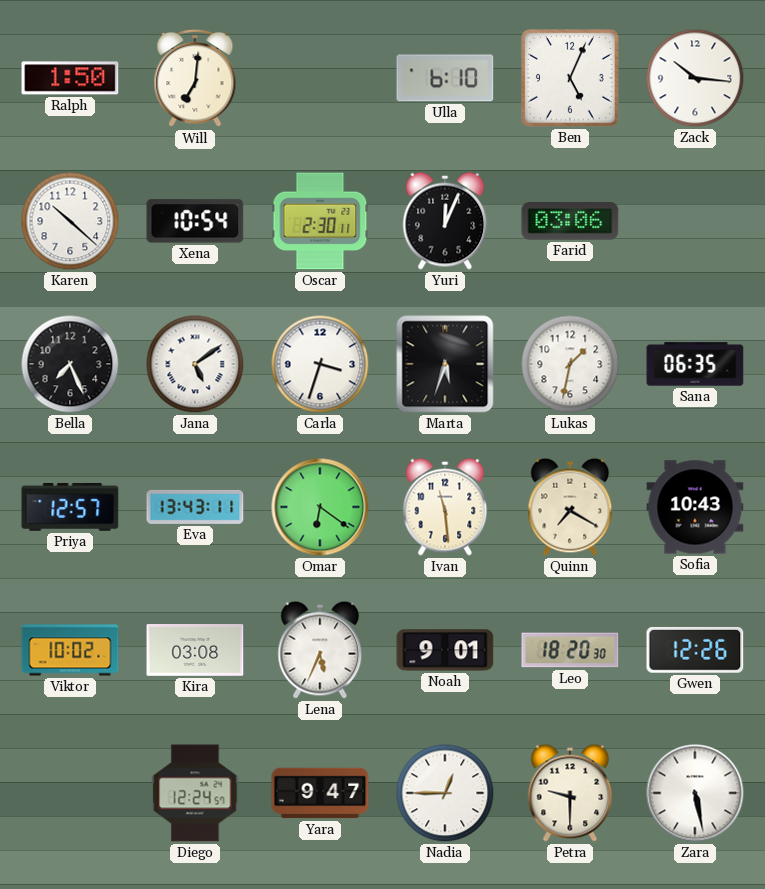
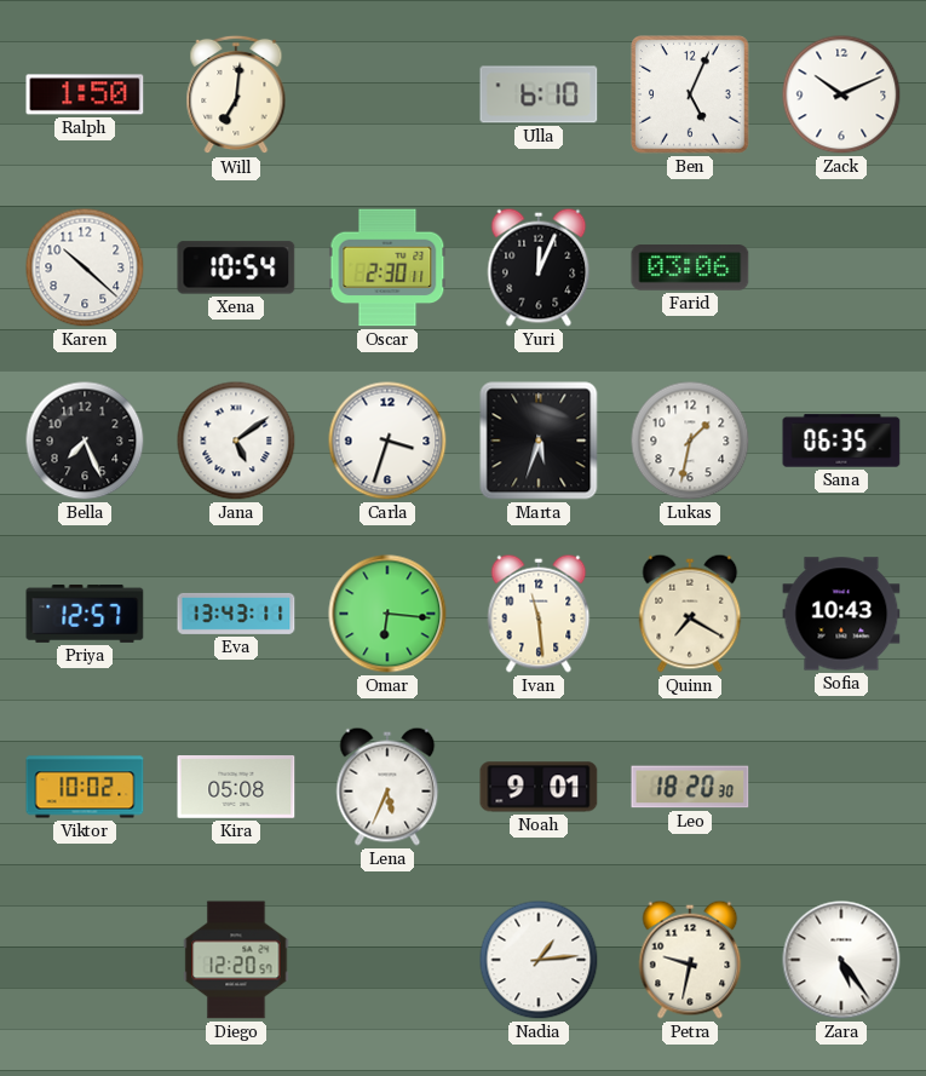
Zack: 10:16 -> 10:11 (841, 94)
Omar: 6:21 -> 6:16 (387, 614)
Kira: 03:08 -> 05:08 (236, 788)
Gwen: 12:26 -> none (695, 650)
Diego: 12:24 -> 12:20 (236, 960)
Yara: 9:47 -> none (320, 793)
Nadia: 12:45 -> 1:14 (539, 960)
Petra: 9:30 -> 9:32 (690, 960)
Zara: 5:28 -> 5:24 (841, 960)
